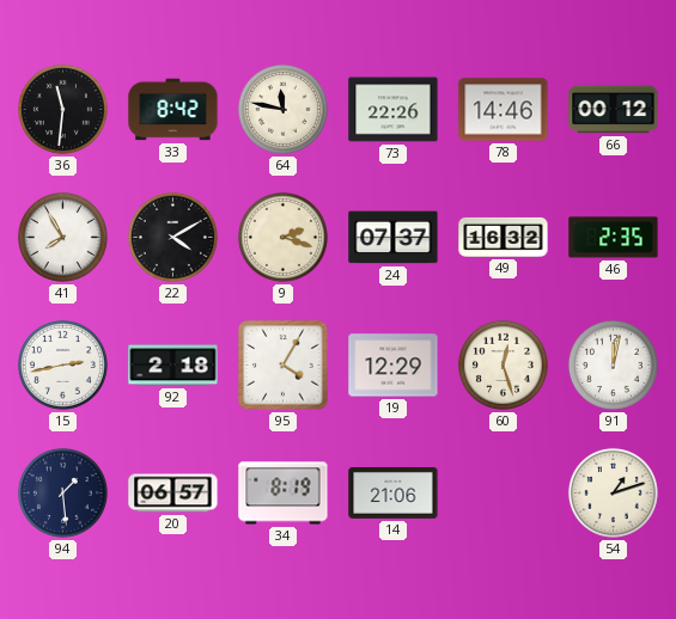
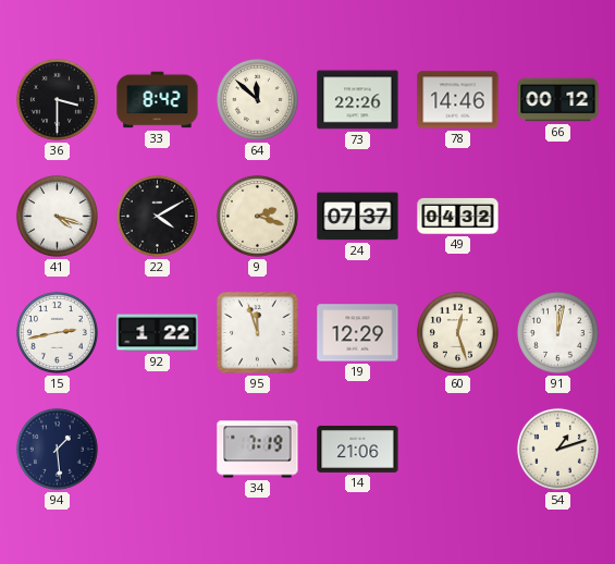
36: 11:31 -> 3:30 (57, 99)
64: 11:47 -> 11:52 (257, 99)
41: 7:55 -> 4:18 (57, 216)
49: 16:32 -> 04:32 (458, 216)
46: 2:35 -> none (614, 238)
92: 2:18 -> 1:22 (158, 333)
95: 4:05 -> 11:57 (258, 333)
20: 06:57 -> none (173, 494)
34: 8:19 -> 7:19 (258, 450)
